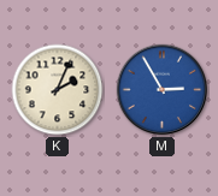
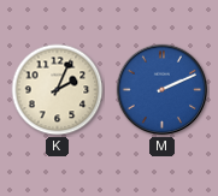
M: 2:55 -> 2:11 (163, 90)
